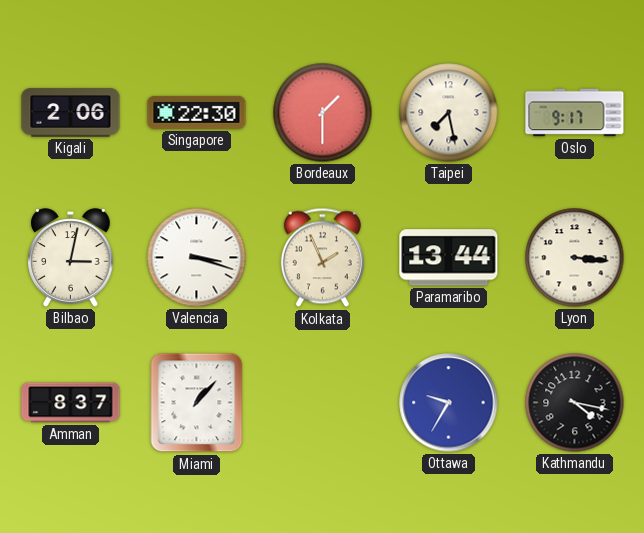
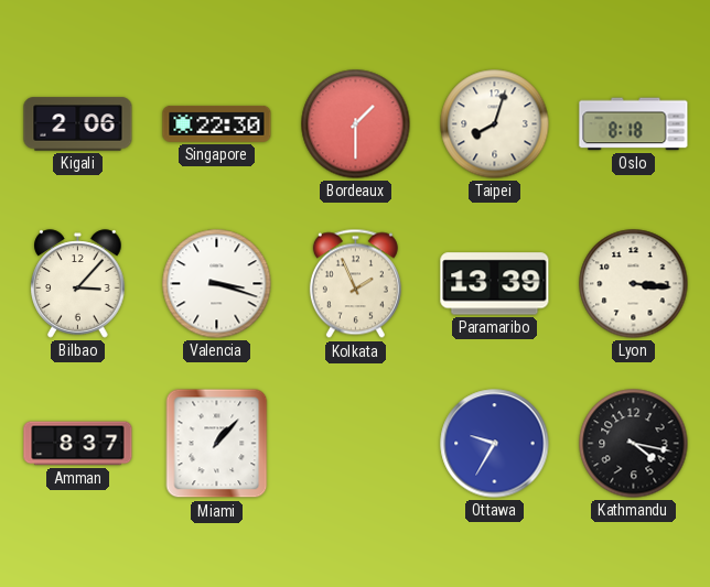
Taipei: 7:28 -> 8:03 (495, 124)
Oslo: 9:17 -> 8:18 (634, 124)
Bilbao: 3:02 -> 3:07 (78, 284)
Paramaribo: 13:44 -> 13:39 (495, 284)
